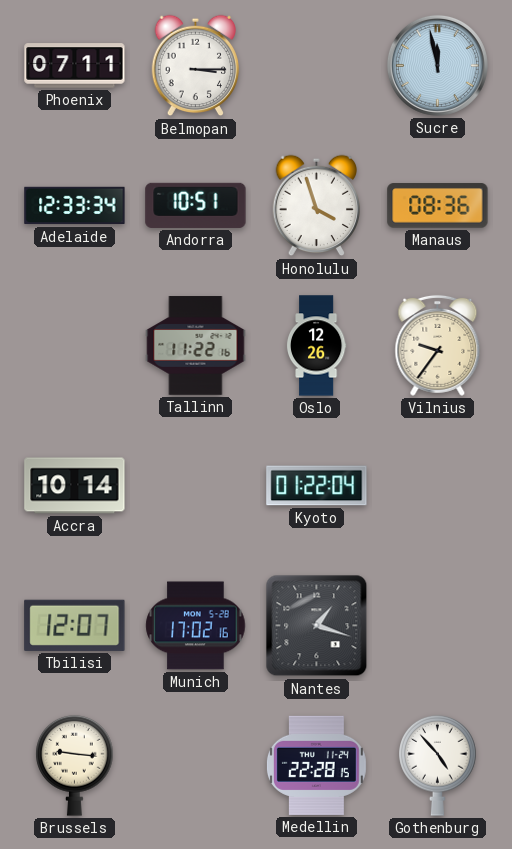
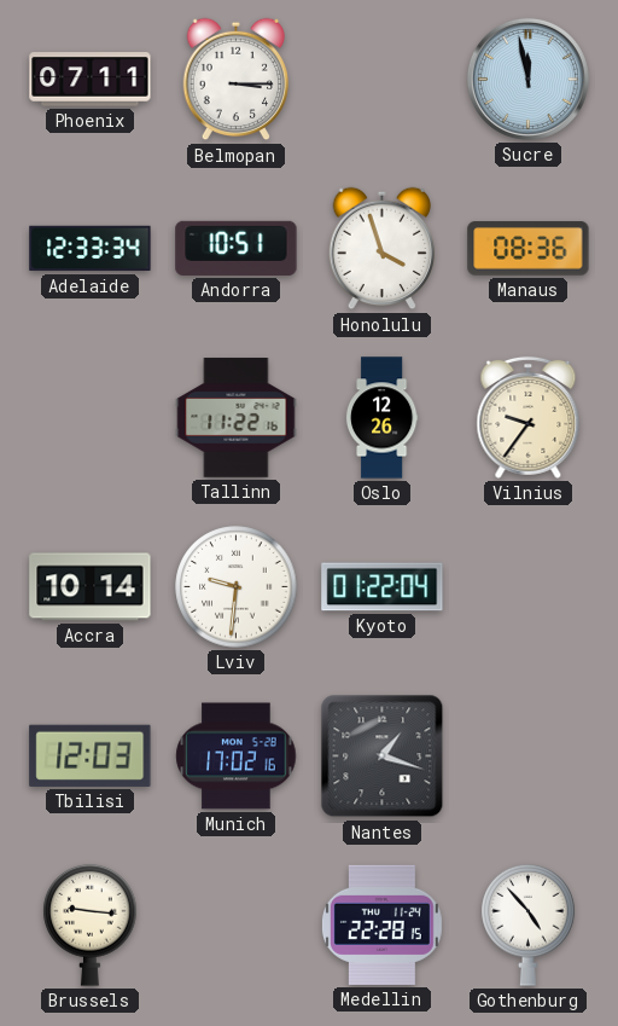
Lviv: none -> 9:31 (237, 587)
Tbilisi: 12:07 -> 12:03 (91, 755)
